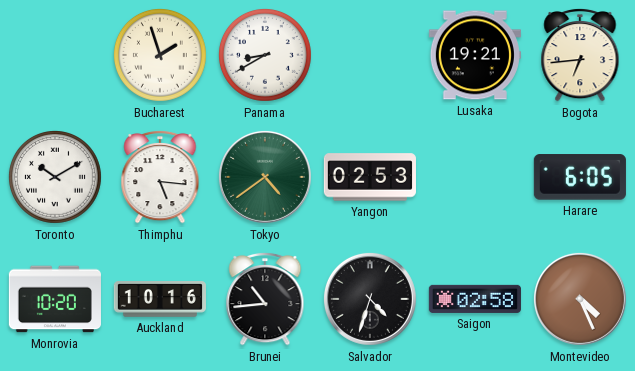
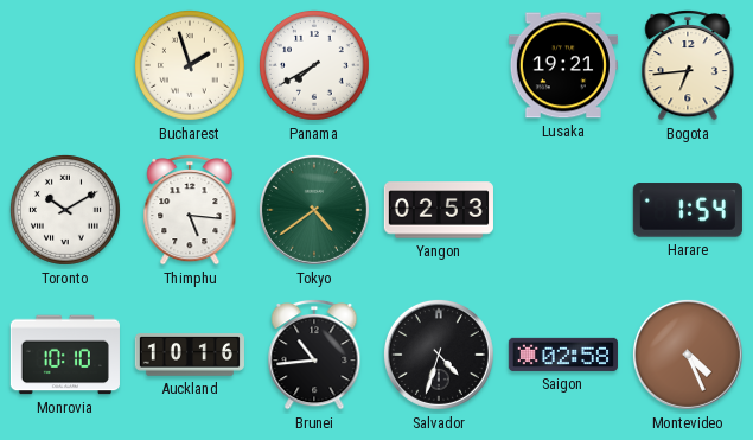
Panama: 8:40 -> 7:40 (314, 65)
Harare: 6:05 -> 1:54 (688, 210)
Monrovia: 10:20 -> 10:10 (65, 355)
